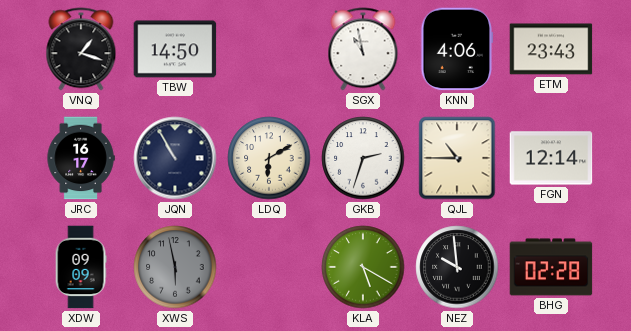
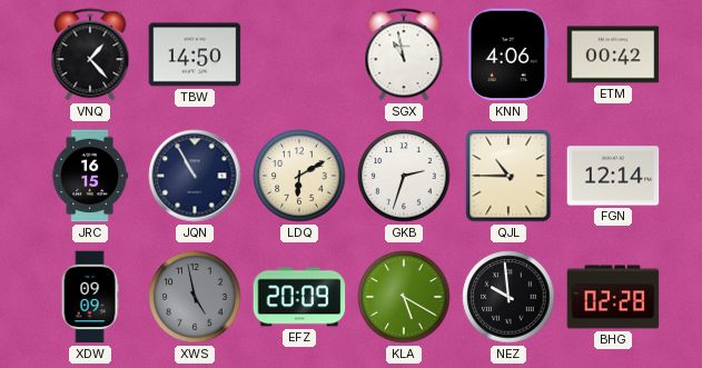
VNQ: 1:18 -> 1:23 (90, 54)
ETM: 23:43 -> 00:42 (613, 54)
JRC: 16:17 -> 16:15 (90, 176)
XWS: 5:58 -> 4:58 (195, 297)
EFZ: none -> 20:09 (299, 297)
